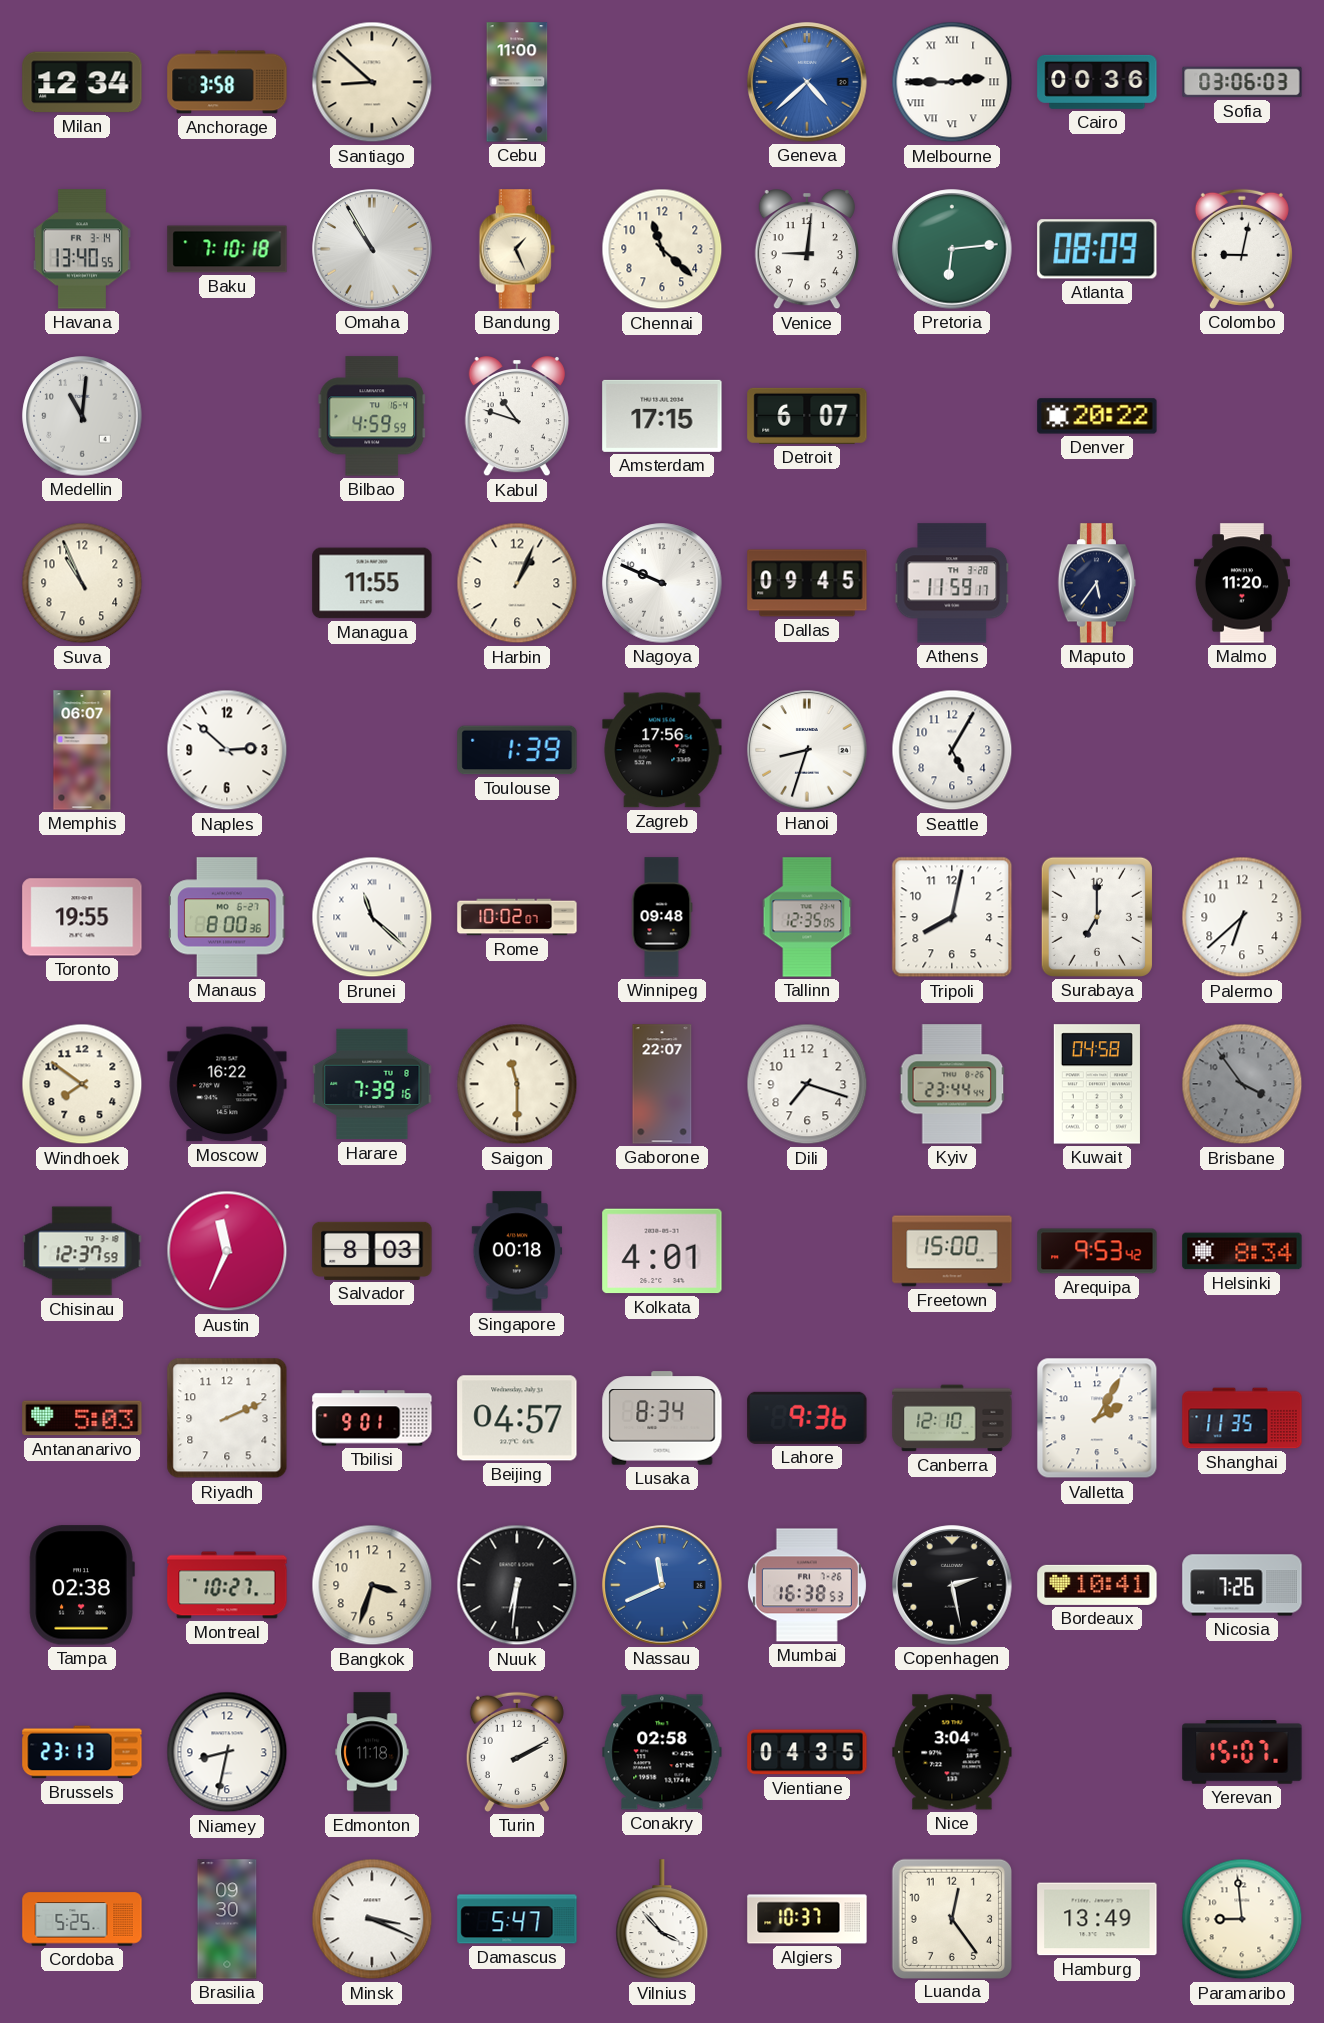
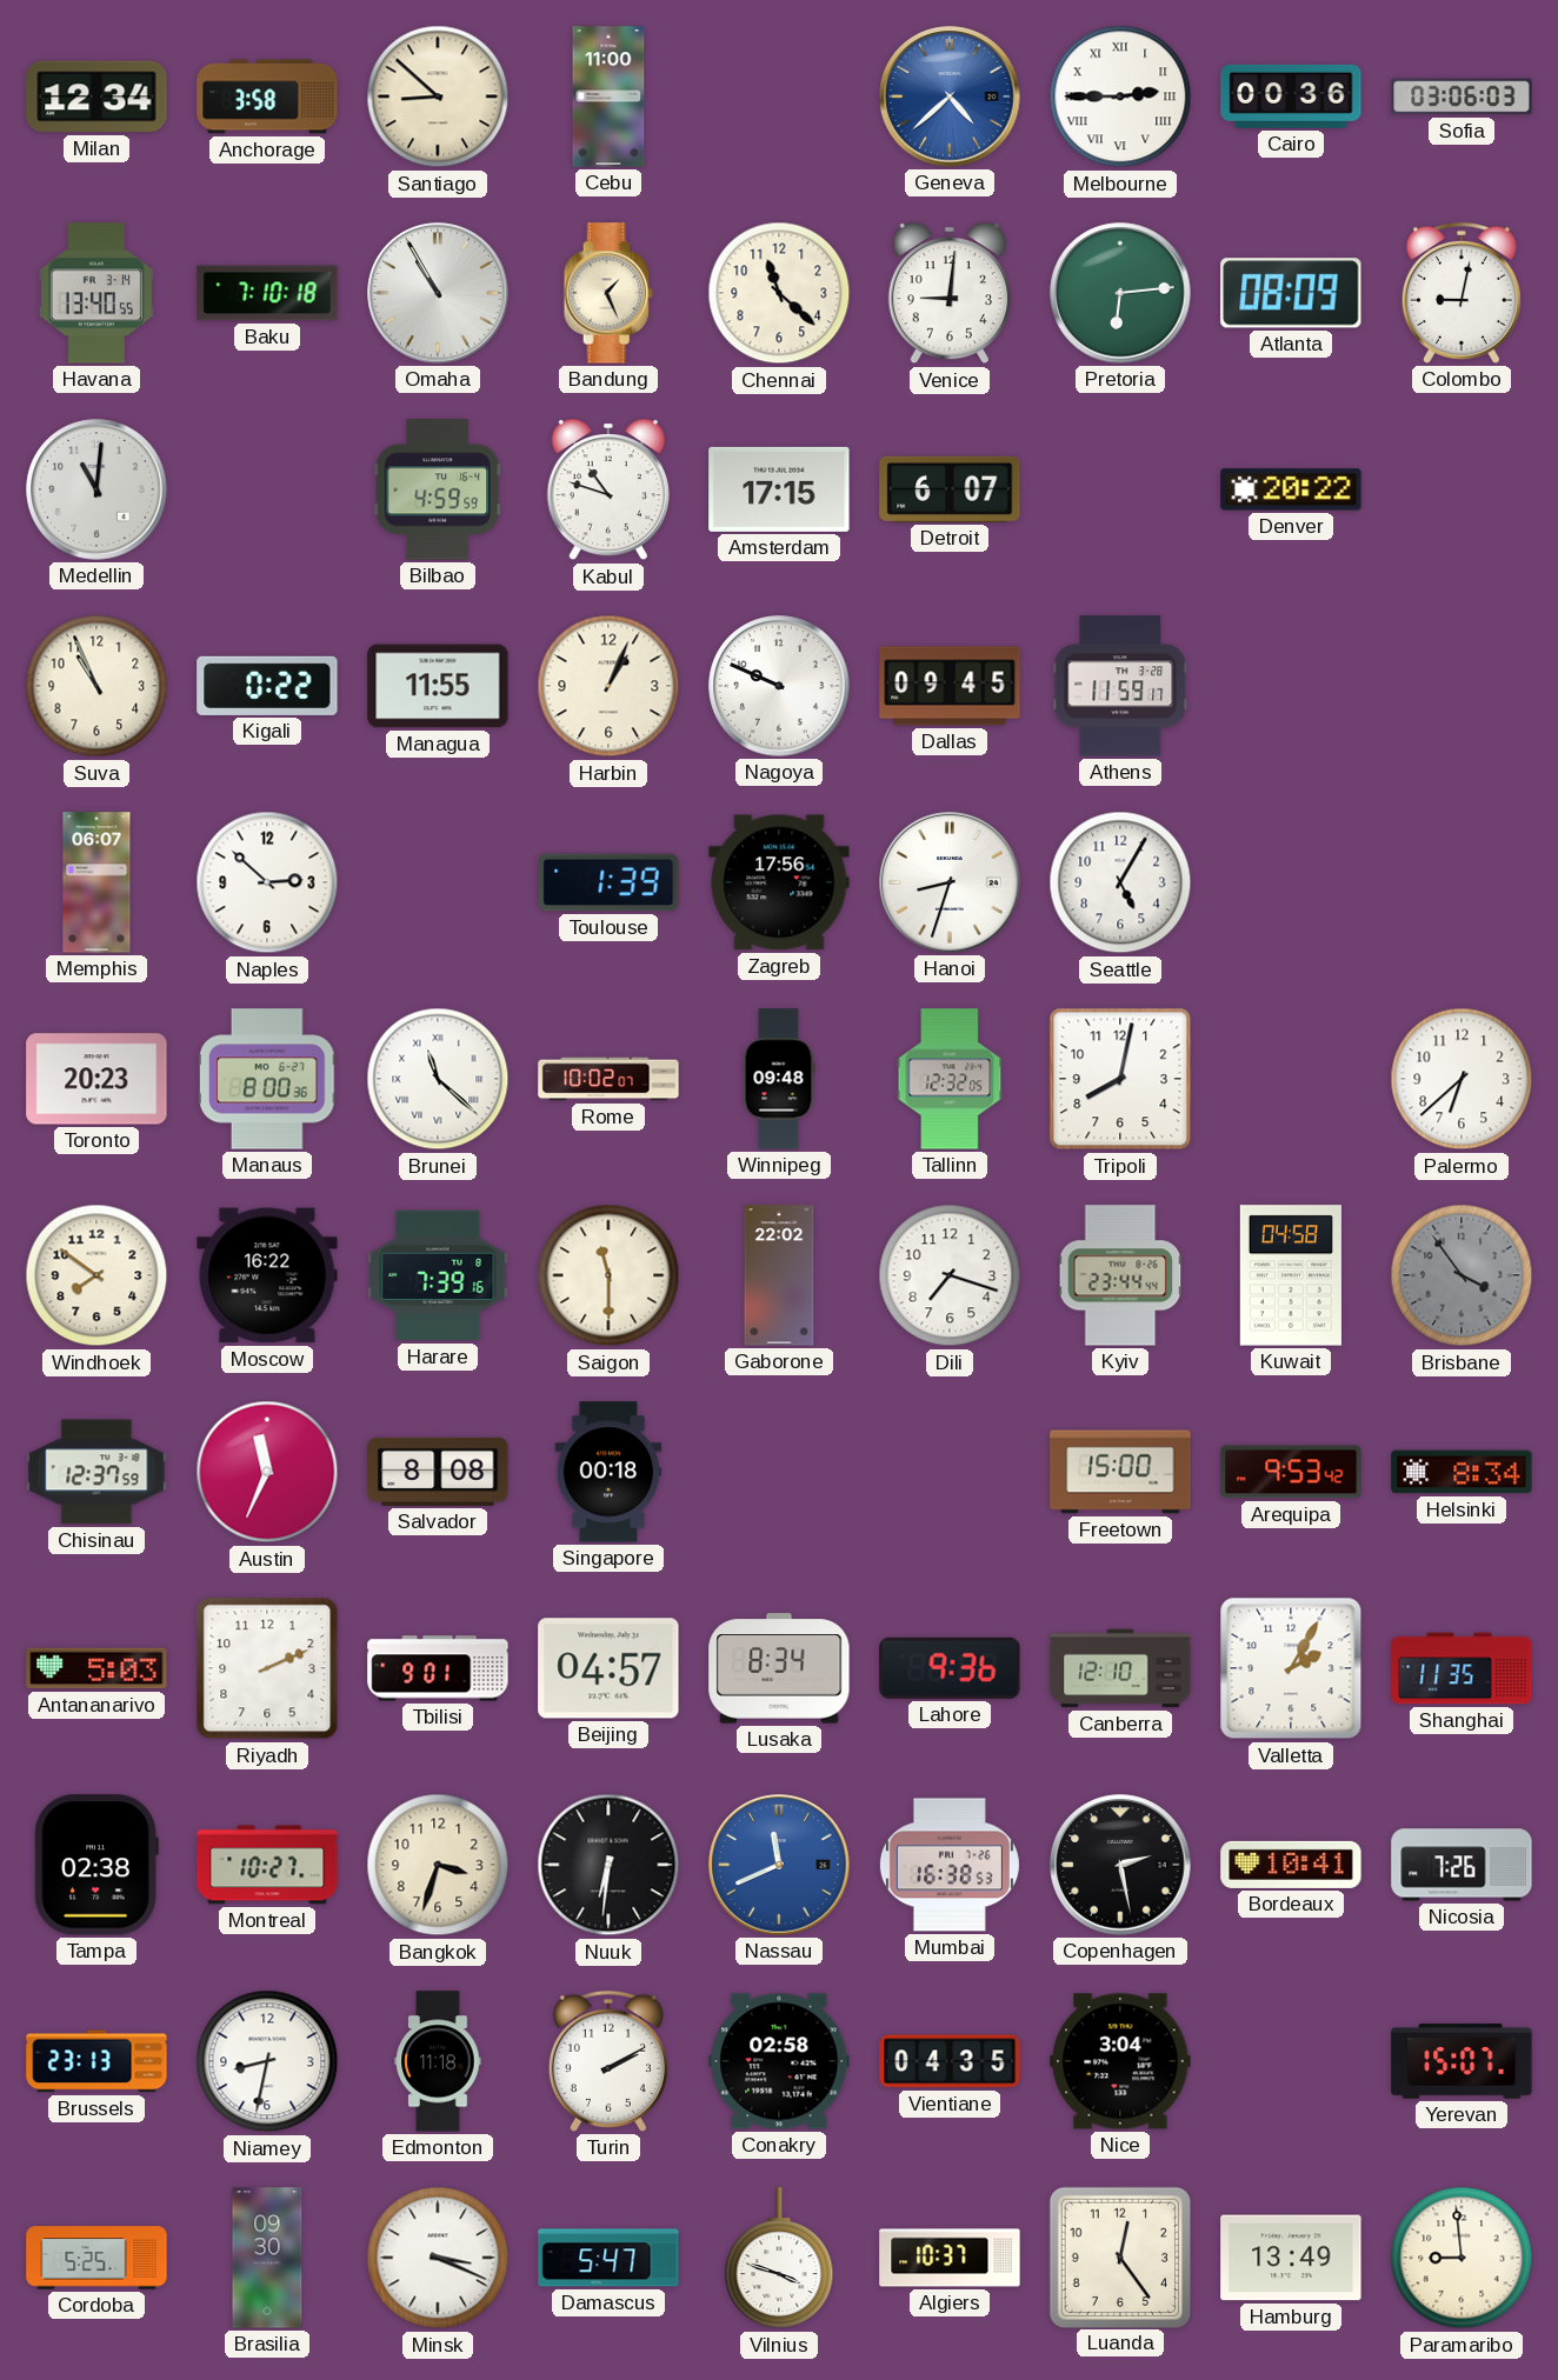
Kigali: none -> 0:22 (267, 686)
Maputo: 5:36 -> none (1097, 583)
Malmo: 11:20 -> none (1242, 583)
Toronto: 19:55 -> 20:23 (96, 1079)
Tallinn: 12:35 -> 12:32 (950, 1079)
Surabaya: 7:00 -> none (1097, 917)
Gaborone: 22:07 -> 22:02 (779, 1275)
Salvador: 8:03 -> 8:08 (438, 1472)
Kolkata: 4:01 -> none (662, 1251)
Vilnius: 3:53 -> 3:48 (779, 2259)
